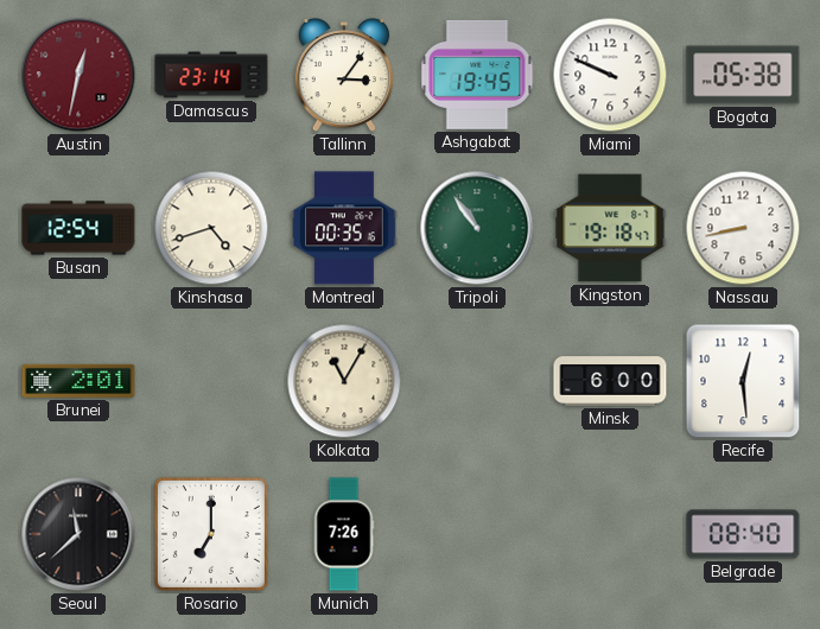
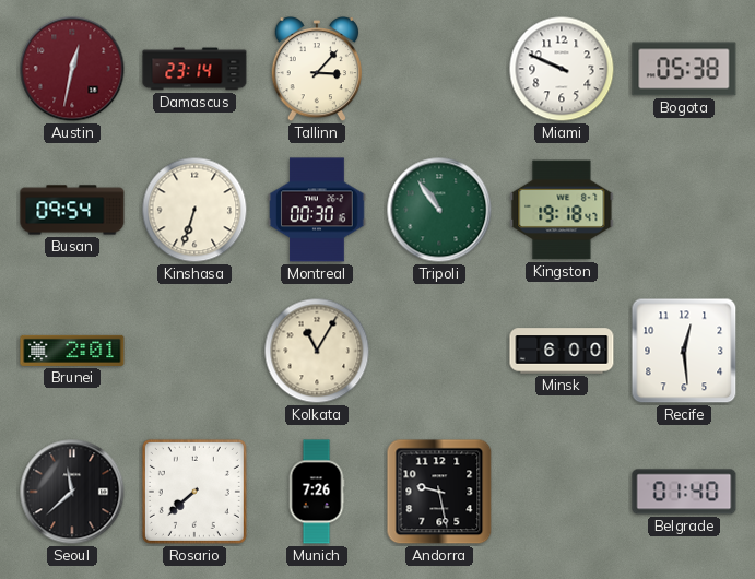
Tallinn: 3:06 -> 3:07 (316, 69)
Ashgabat: 19:45 -> none (477, 75)
Busan: 12:54 -> 09:54 (72, 210)
Kinshasa: 4:42 -> 6:33 (194, 210)
Montreal: 00:35 -> 00:30 (317, 210)
Nassau: 8:43 -> none (743, 228)
Rosario: 7:00 -> 7:38 (194, 492)
Andorra: none -> 9:28 (439, 492)
Belgrade: 08:40 -> 01:40 (684, 492)
